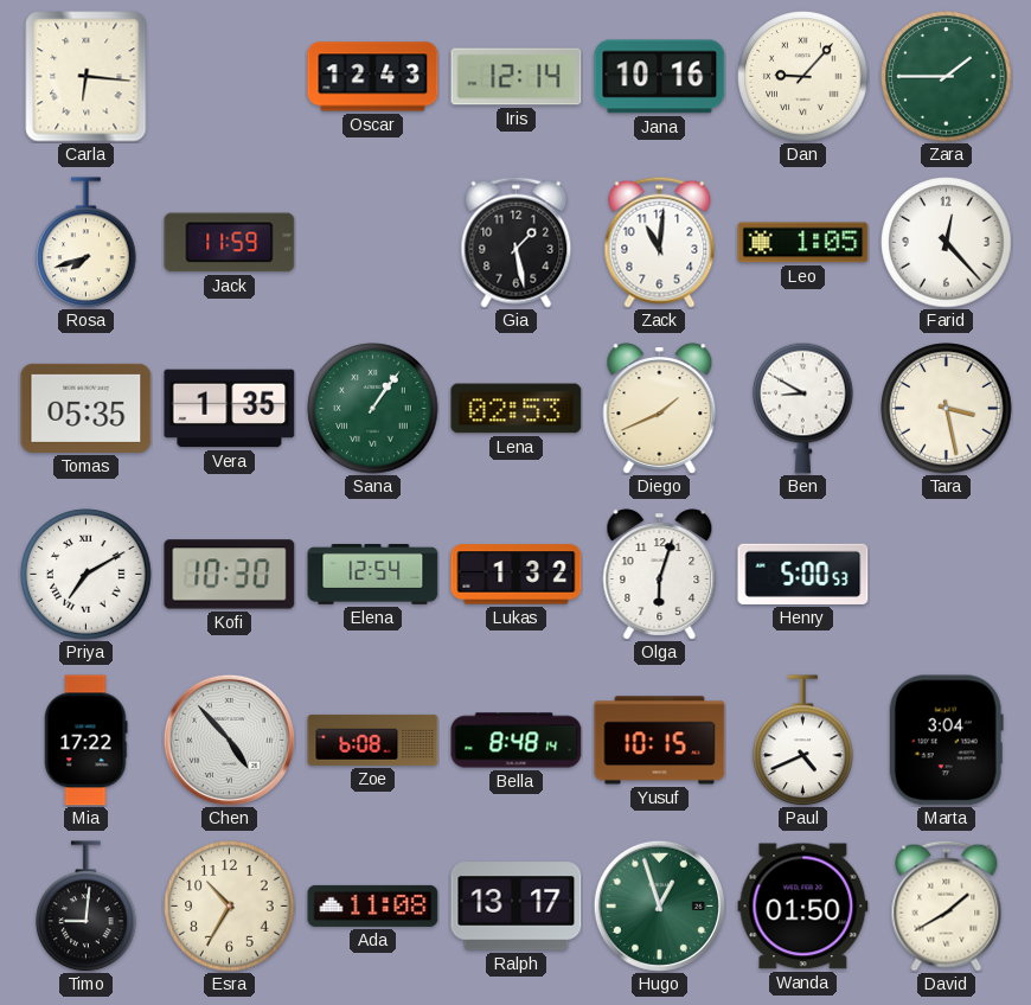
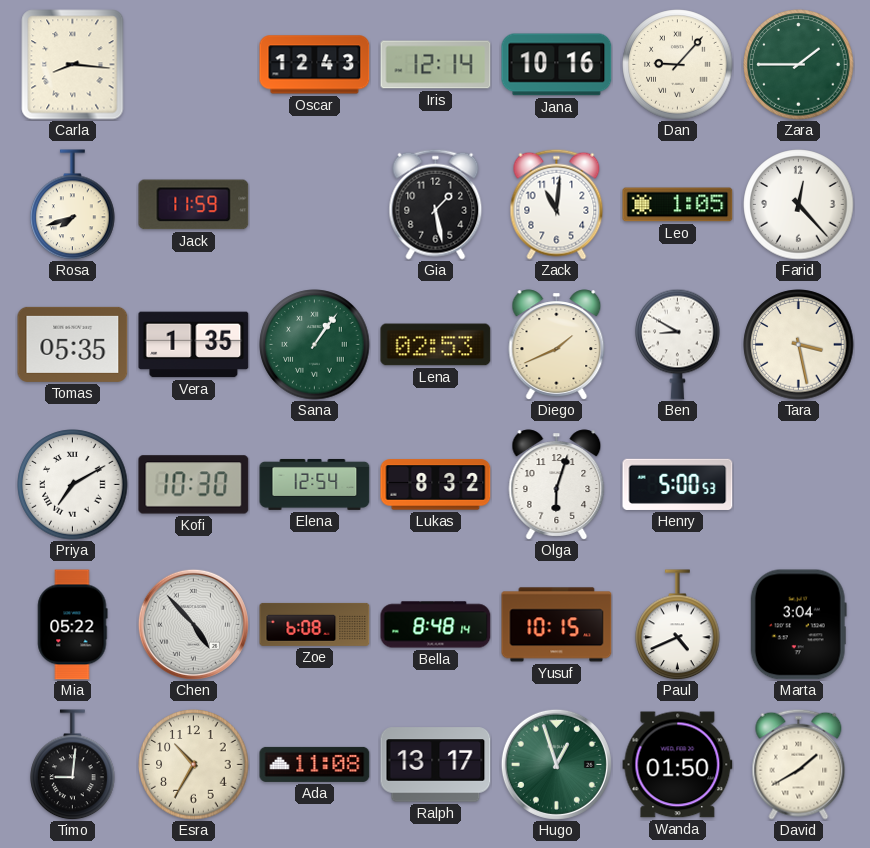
Carla: 6:16 -> 8:16 (73, 65)
Lukas: 1:32 -> 8:32 (436, 485)
Mia: 17:22 -> 05:22 (73, 625)
